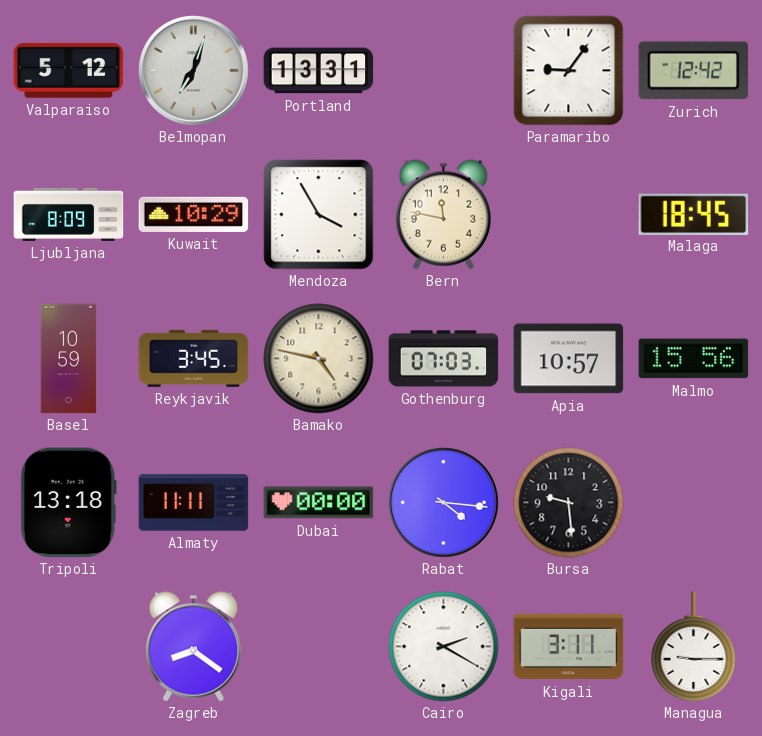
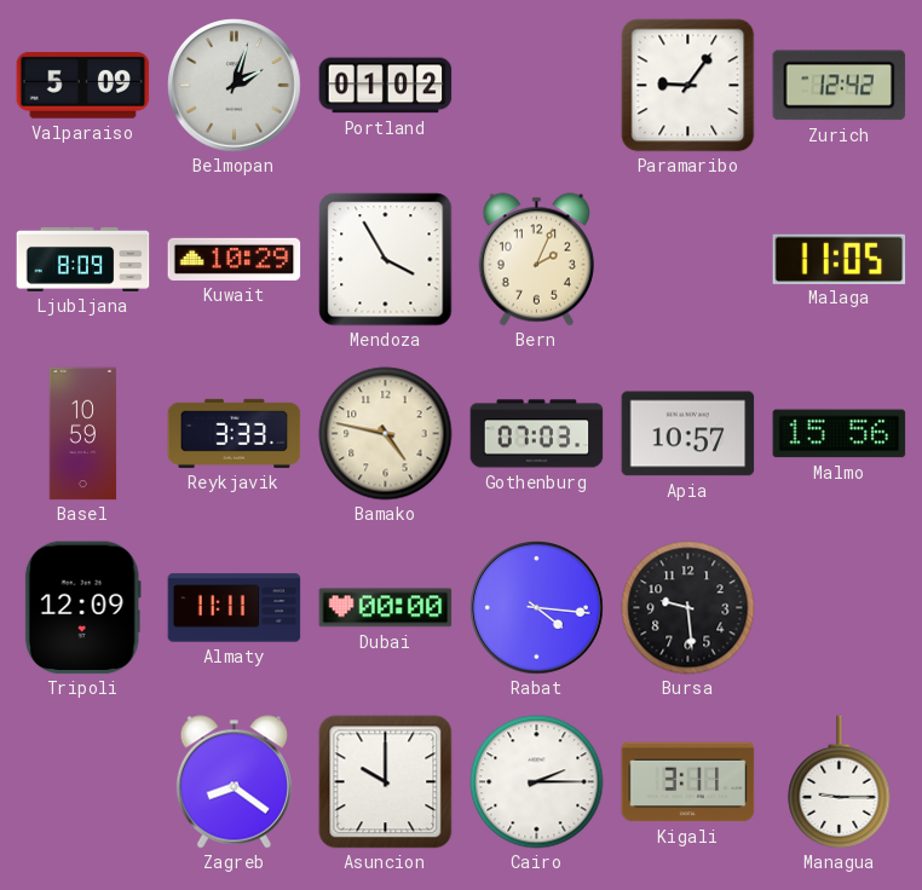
Valparaiso: 5:12 -> 5:09 (83, 86)
Belmopan: 7:03 -> 2:03 (235, 86)
Portland: 13:31 -> 01:02 (386, 86)
Bern: 11:47 -> 2:04 (536, 260)
Malaga: 18:45 -> 11:05 (840, 259)
Reykjavik: 3:45 -> 3:33 (235, 433)
Tripoli: 13:18 -> 12:09 (82, 608)
Asuncion: none -> 10:00 (386, 782)
Cairo: 2:20 -> 2:15 (537, 782)
